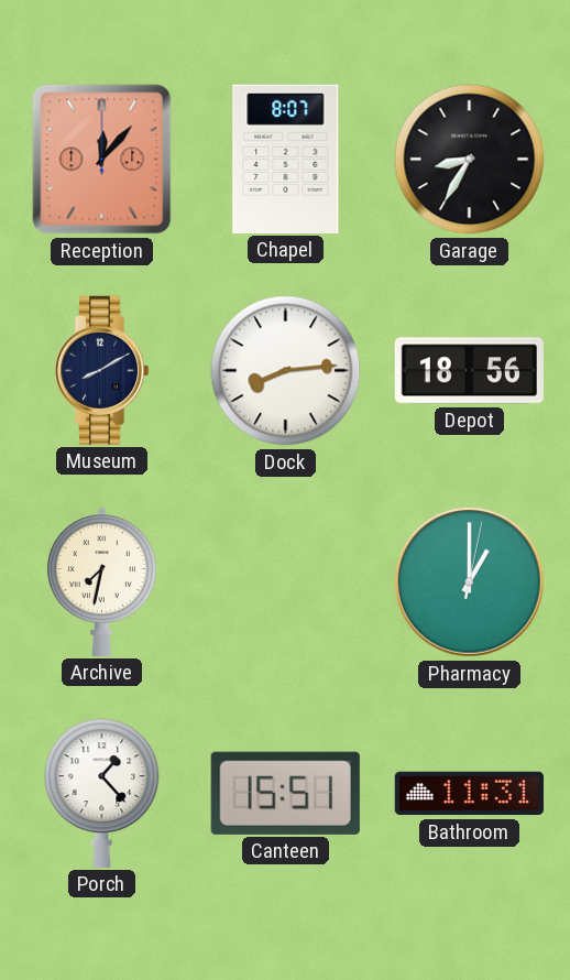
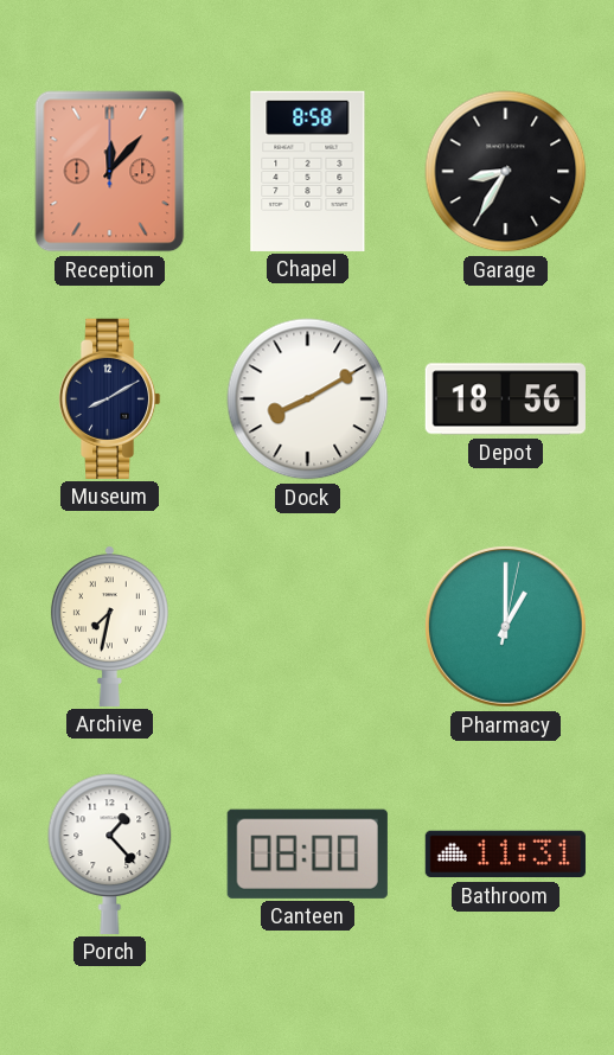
Chapel: 8:07 -> 8:58 (308, 171)
Dock: 8:14 -> 8:10 (308, 399)
Canteen: 15:51 -> 08:00 (307, 853)
